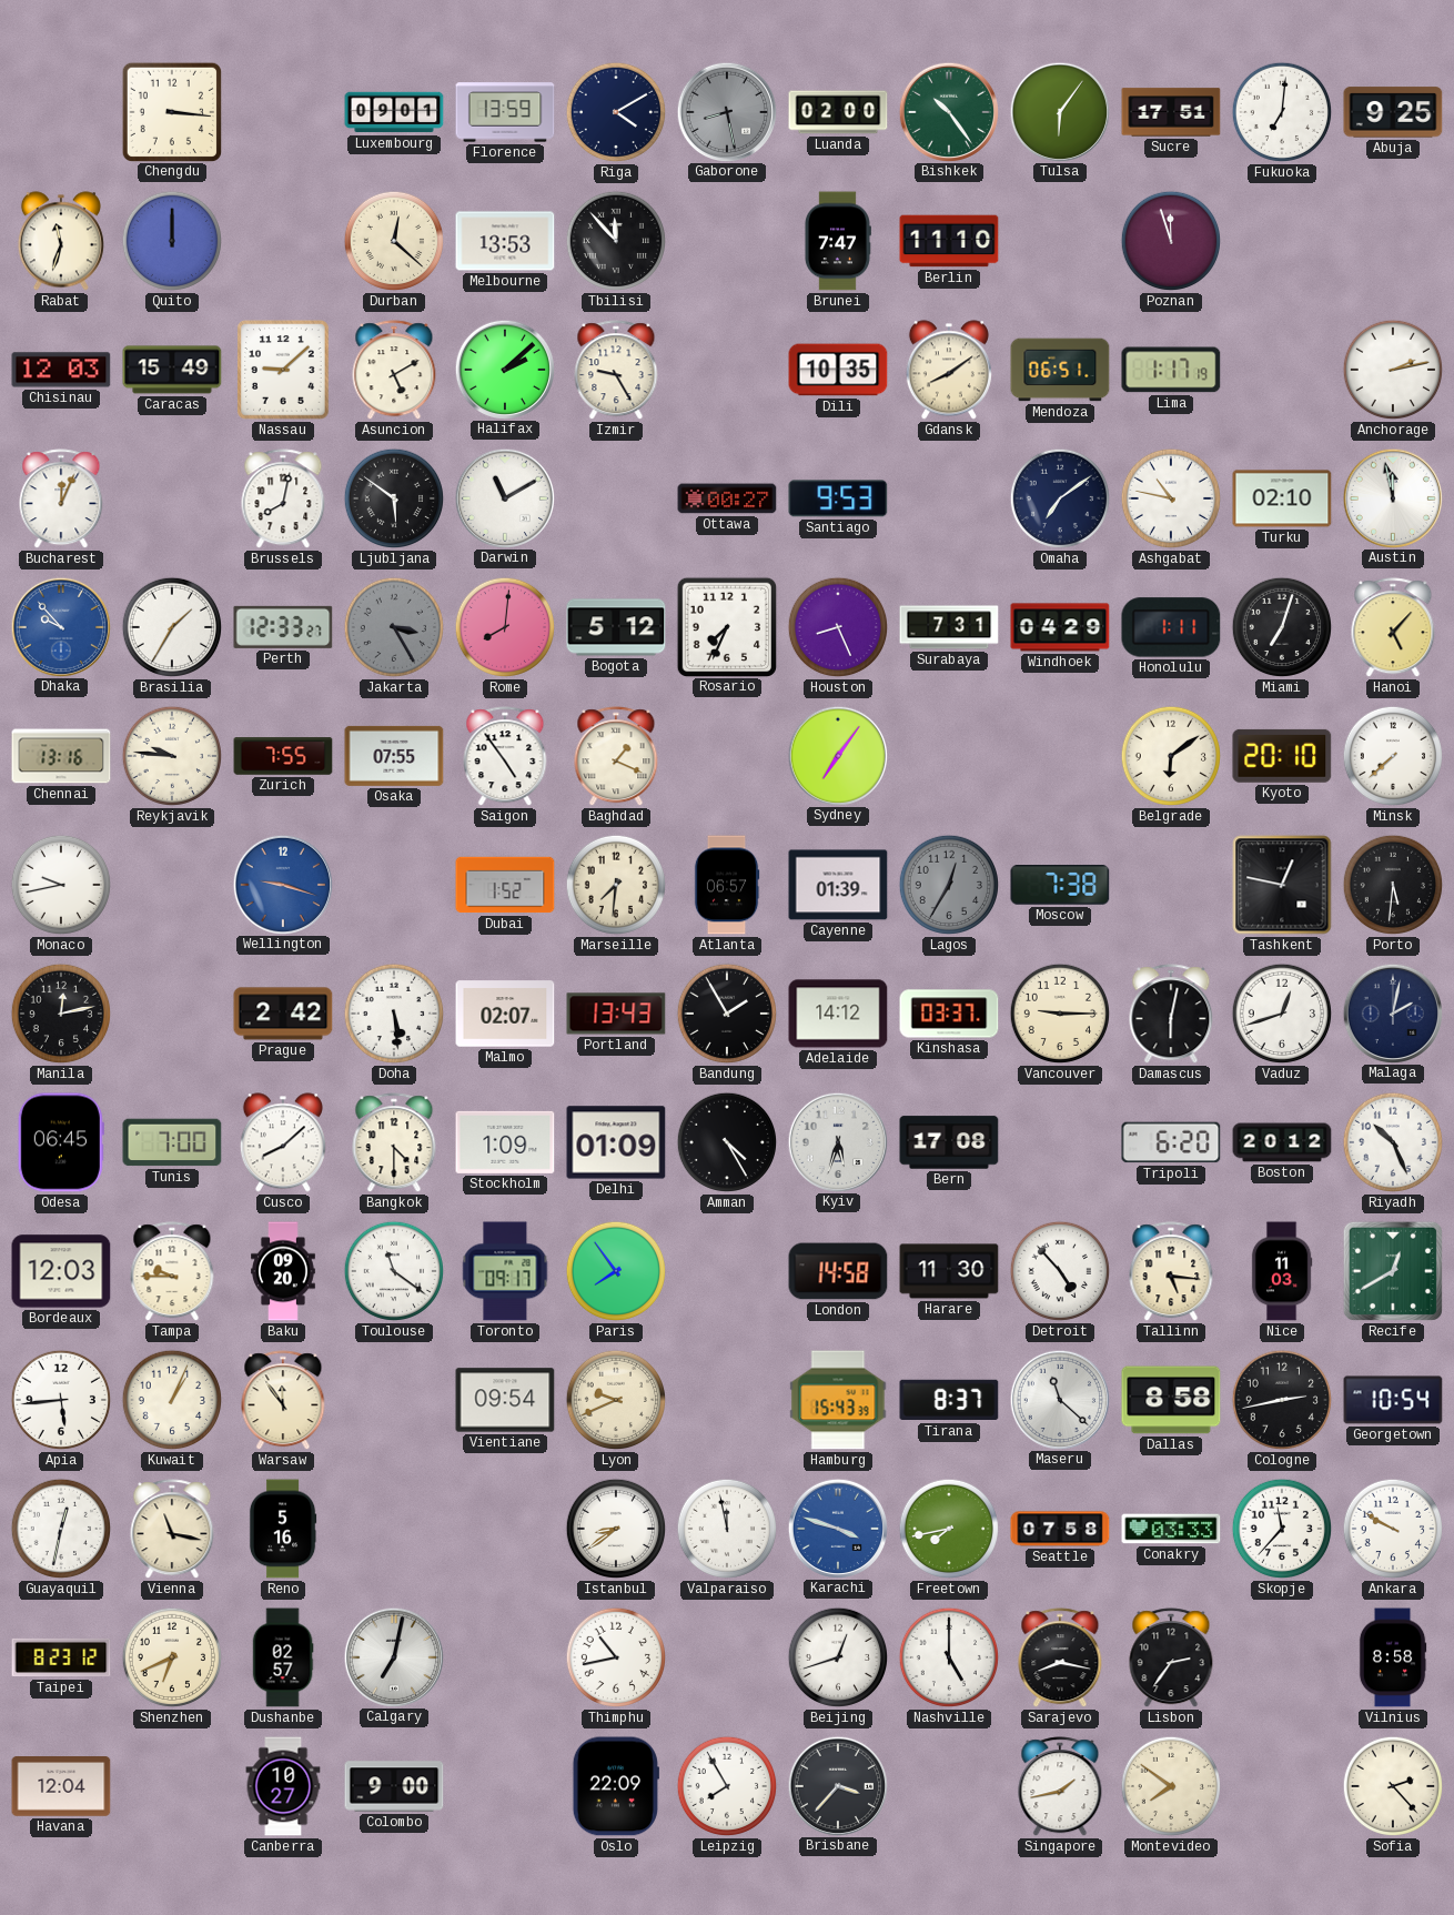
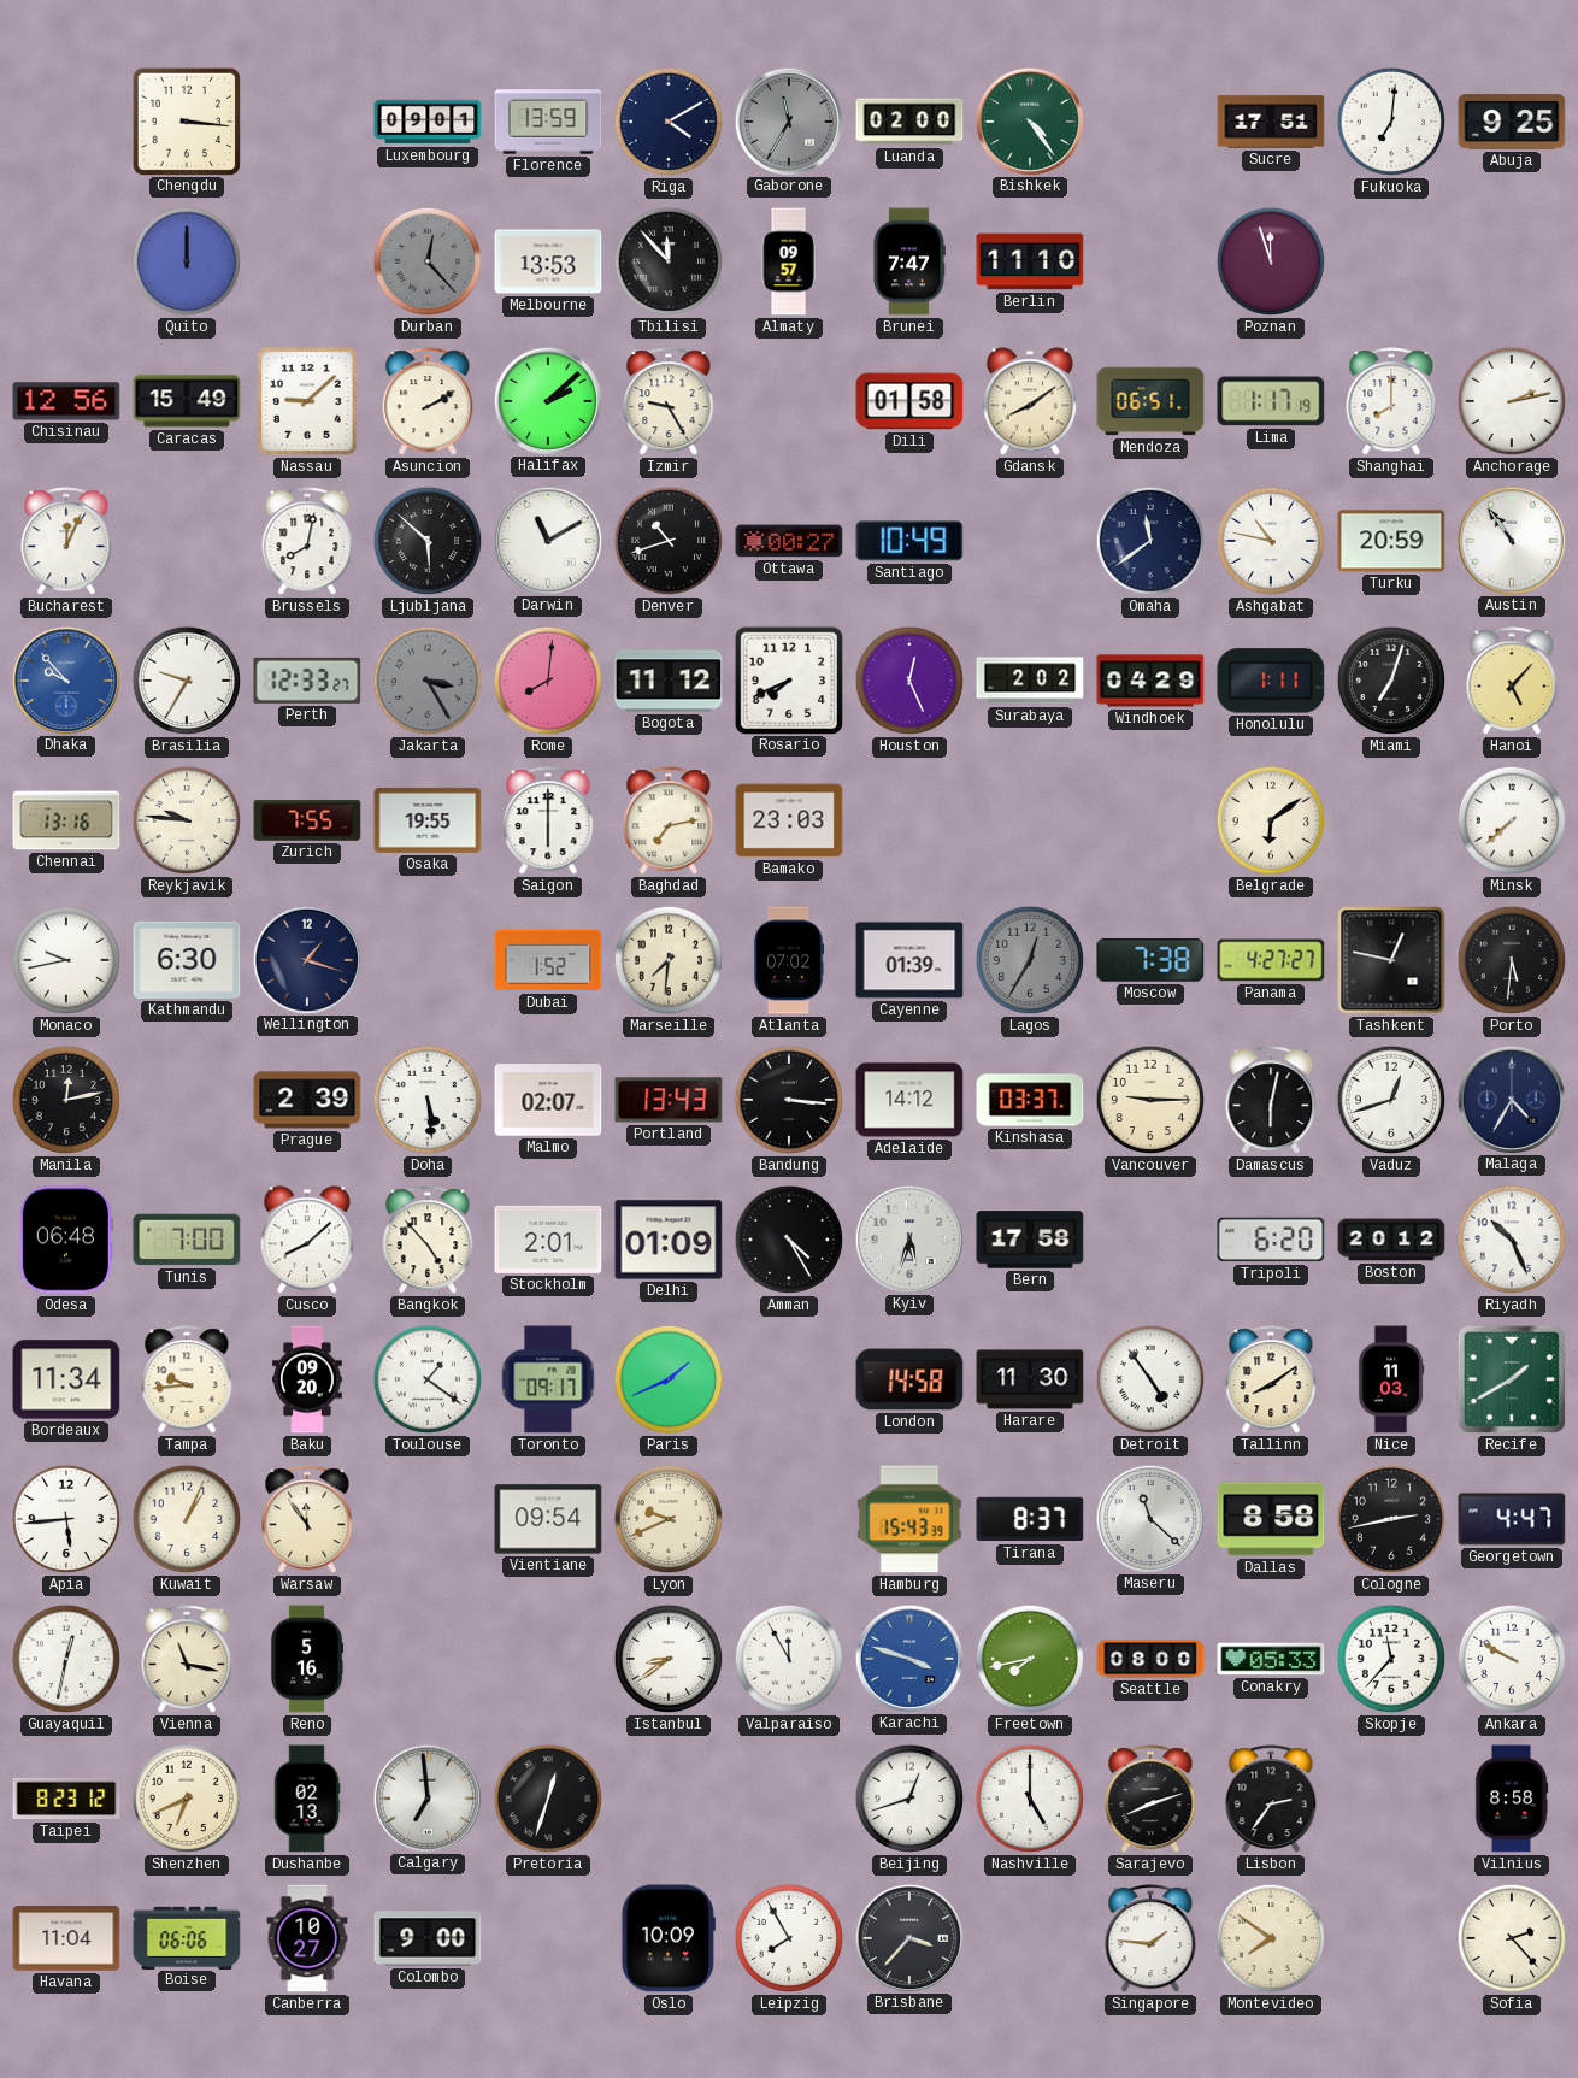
Gaborone: 8:28 -> 11:35 (788, 120)
Bishkek: 10:24 -> 4:24 (1029, 120)
Tulsa: 6:06 -> none (1059, 111)
Rabat: 11:33 -> none (61, 241)
Durban: 12:22 -> 12:23 (428, 261)
Durban dial: cream -> grey (428, 261)
Almaty: none -> 09:57 (789, 261)
Chisinau: 12:03 -> 12:56 (66, 401)
Asuncion: 5:10 -> 2:10 (428, 402)
Dili: 10:35 -> 01:58 (909, 401)
Shanghai: none -> 8:00 (1391, 402)
Ljubljana: 5:51 -> 5:52 (428, 541)
Denver: none -> 10:42 (669, 541)
Santiago: 9:53 -> 10:49 (909, 541)
Omaha: 7:09 -> 11:39 (1150, 541)
Turku: 02:10 -> 20:59 (1391, 541)
Austin: 11:58 -> 10:54 (1511, 540)
Brasilia: 1:35 -> 9:35 (187, 681)
Bogota: 5:12 -> 11:12 (669, 681)
Rosario: 7:34 -> 7:41 (788, 679)
Houston: 8:26 -> 12:26 (909, 681)
Surabaya: 7:31 -> 2:02 (1030, 681)
Osaka: 07:55 -> 19:55 (428, 820)
Saigon: 4:54 -> 6:00 (548, 822)
Baghdad: 1:19 -> 7:13 (669, 822)
Bamako: none -> 23:03 (789, 820)
Sydney: 7:06 -> none (837, 755)
Kyoto: 20:10 -> none (1282, 756)
Kathmandu: none -> 6:30 (187, 960)
Wellington: 9:18 -> 1:18 (306, 959)
Wellington dial: blue -> navy (306, 959)
Atlanta: 06:57 -> 07:02 (789, 960)
Panama: none -> 4:27 (1271, 960)
Prague: 2:42 -> 2:39 (307, 1100)
Bandung: 1:55 -> 3:16 (789, 1100)
Malaga: 2:02 -> 4:35 (1511, 1099)
Odesa: 06:45 -> 06:48 (66, 1240)
Bangkok: 4:30 -> 4:53 (428, 1241)
Stockholm: 1:09 -> 2:01 (548, 1240)
Bern: 17:08 -> 17:58 (1030, 1240)
Bordeaux: 12:03 -> 11:34 (66, 1379)
Tampa: 9:45 -> 9:44 (187, 1381)
Toulouse: 11:21 -> 1:21 (428, 1379)
Paris: 7:54 -> 1:41 (669, 1379)
Detroit: 4:53 -> 4:54 (1150, 1379)
Tallinn: 5:16 -> 8:09 (1271, 1381)
Recife: 12:40 -> 1:40 (1512, 1379)
Georgetown: 10:54 -> 4:47 (1512, 1519)
Valparaiso: 11:58 -> 11:55 (789, 1659)
Seattle: 07:58 -> 08:00 (1150, 1659)
Conakry: 03:33 -> 05:33 (1271, 1659)
Dushanbe: 02:57 -> 02:13 (307, 1799)
Calgary: 7:02 -> 6:59 (426, 1797)
Pretoria: none -> 12:33 (548, 1799)
Thimphu: 10:43 -> none (616, 1657)
Sarajevo: 8:17 -> 8:12 (1150, 1800)
Havana: 12:04 -> 11:04 (66, 1939)
Boise: none -> 06:06 (187, 1937)
Oslo: 22:09 -> 10:09 (669, 1938)
Singapore: 1:43 -> 1:46 (1150, 1939)
